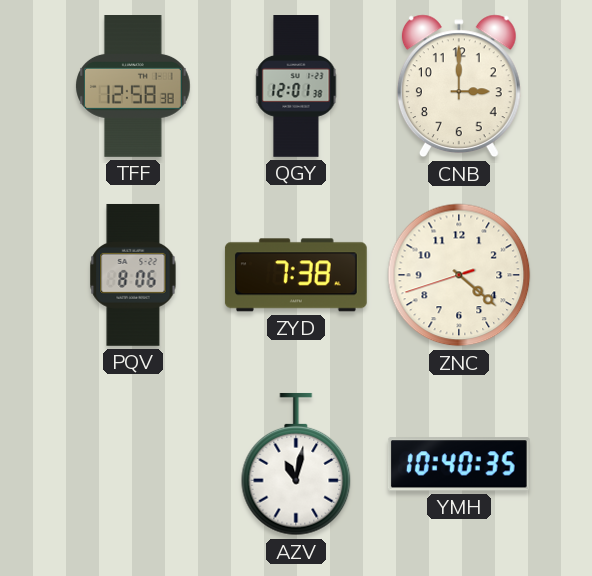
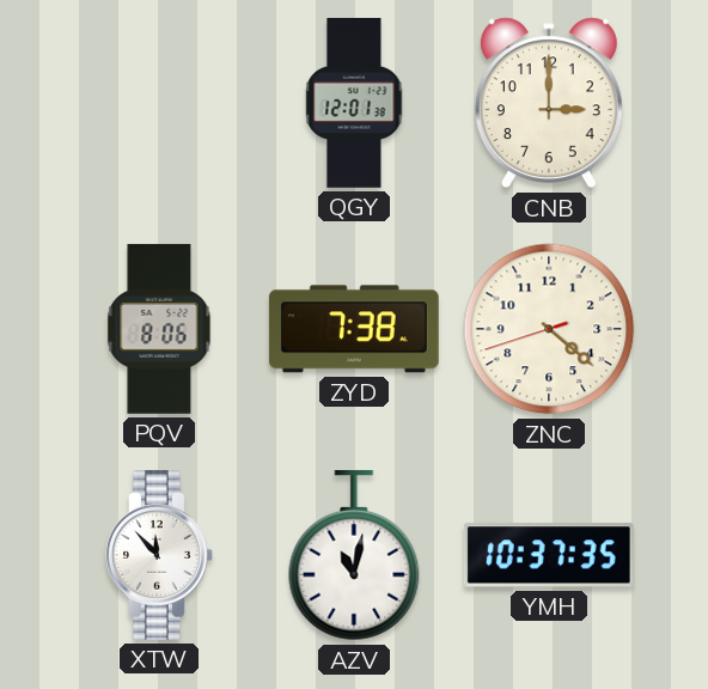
TFF: 12:58 -> none (133, 87)
XTW: none -> 11:53 (160, 555)
YMH: 10:40 -> 10:37 (549, 555)
